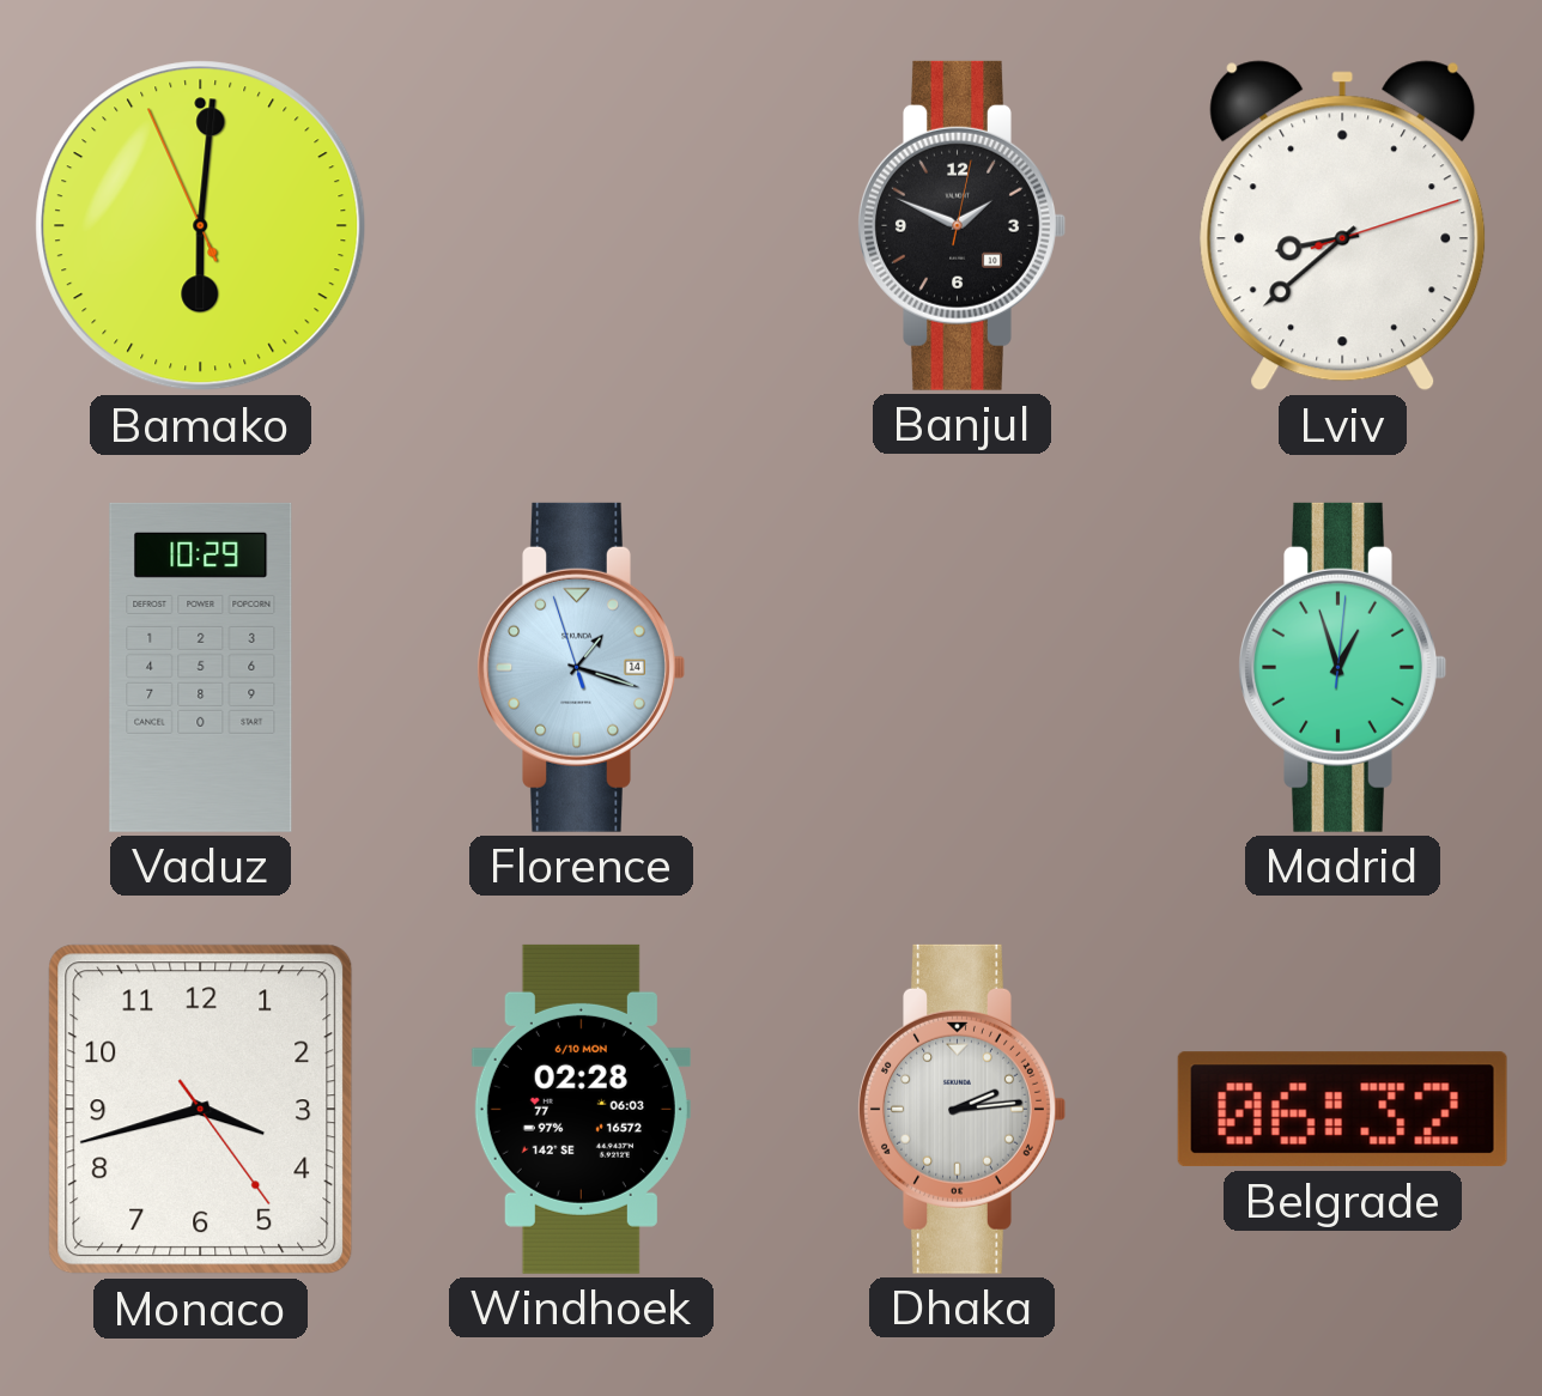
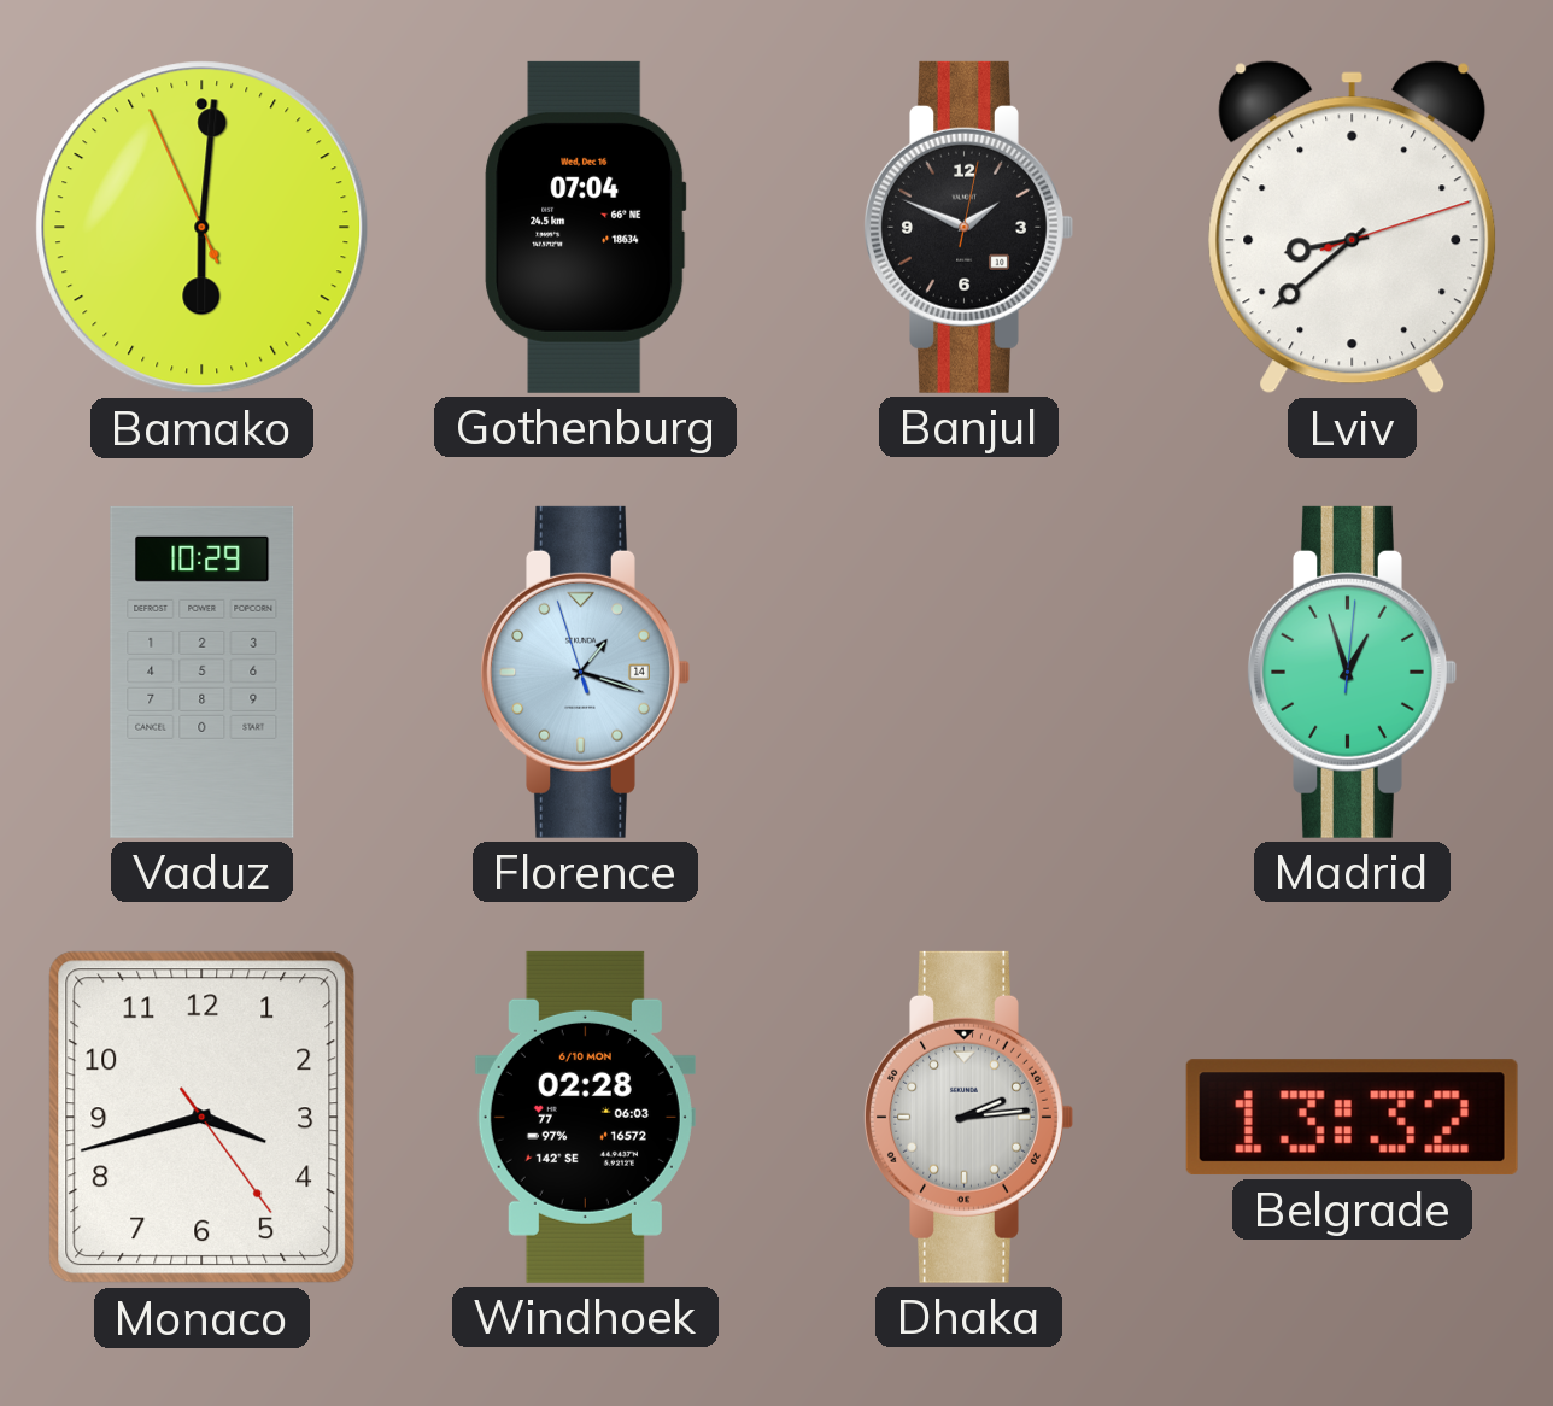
Gothenburg: none -> 07:04 (586, 227)
Belgrade: 06:32 -> 13:32 (1352, 1118)
